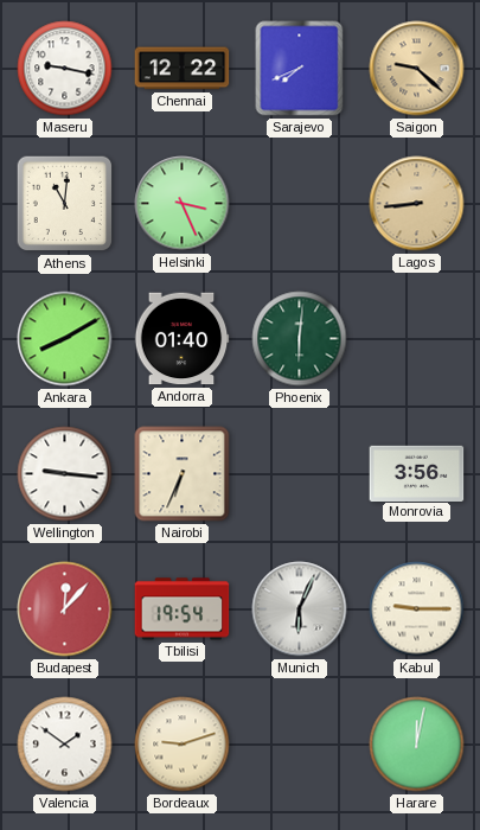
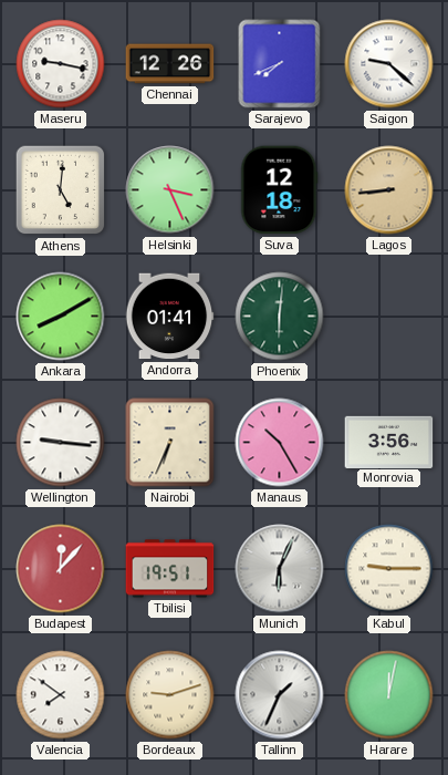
Chennai: 12:22 -> 12:26 (170, 64)
Saigon dial: champagne -> white (389, 64)
Athens: 11:01 -> 5:01 (61, 190)
Suva: none -> 12:18 (279, 190)
Andorra: 01:40 -> 01:41 (169, 317)
Manaus: none -> 10:25 (280, 443)
Tbilisi: 19:54 -> 19:51 (170, 569)
Valencia: 1:51 -> 7:51 (61, 695)
Tallinn: none -> 1:34 (280, 695)
